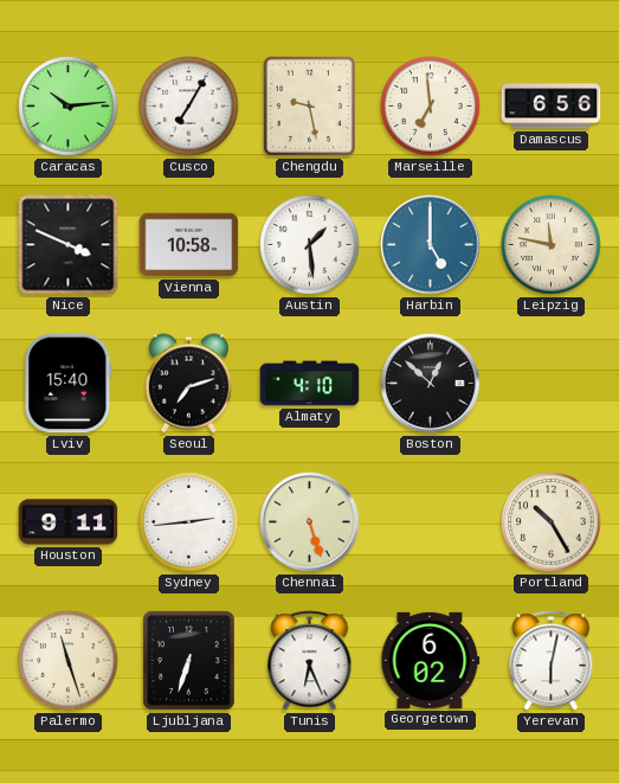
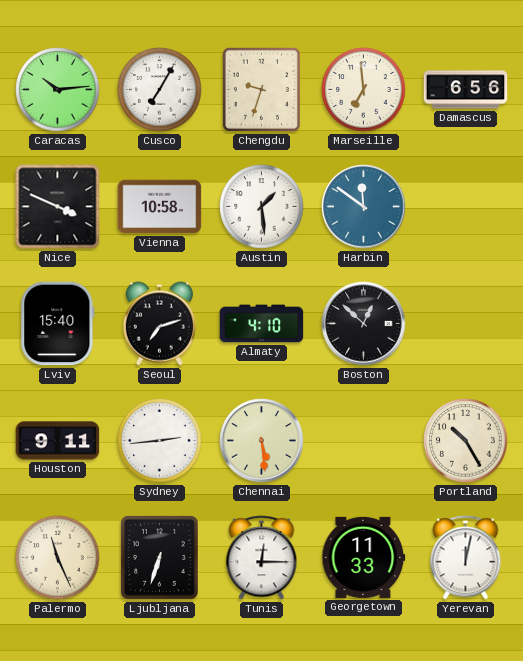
Chengdu: 9:28 -> 9:33 (261, 89)
Harbin: 5:00 -> 11:51 (364, 207)
Leipzig: 11:47 -> none (552, 245)
Chennai: 5:27 -> 5:29 (262, 441)
Palermo: 11:27 -> 11:26 (58, 558)
Tunis: 6:26 -> 12:15 (262, 558)
Georgetown: 6:02 -> 11:33 (364, 557)
Yerevan: 6:02 -> 12:02 (466, 558)
